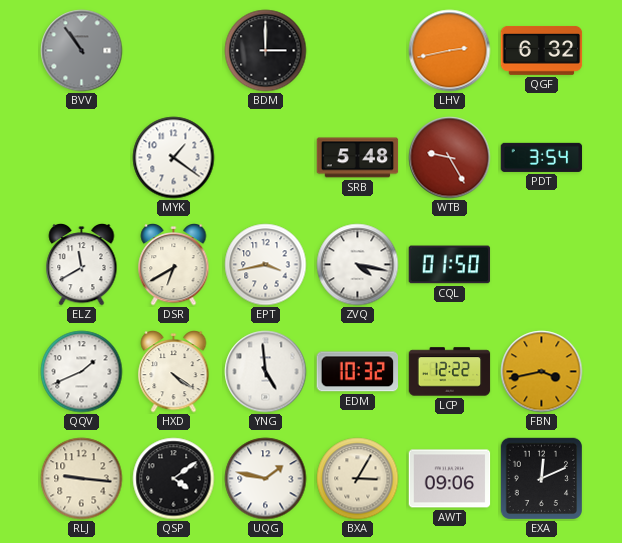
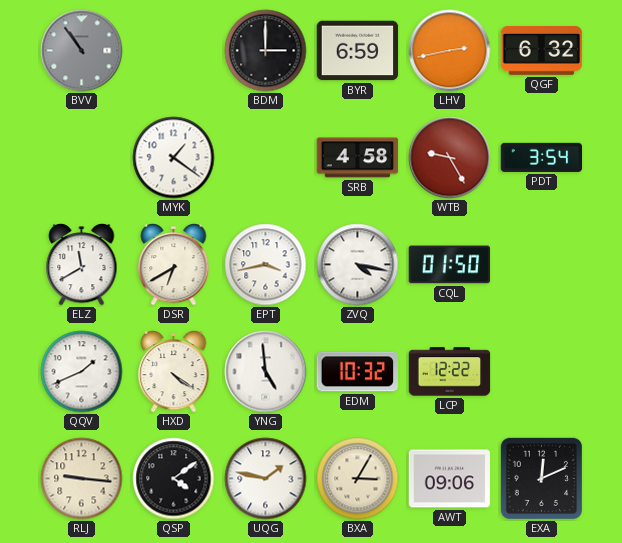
BYR: none -> 6:59 (358, 51)
SRB: 5:48 -> 4:58 (358, 158)
FBN: 3:43 -> none (542, 372)
